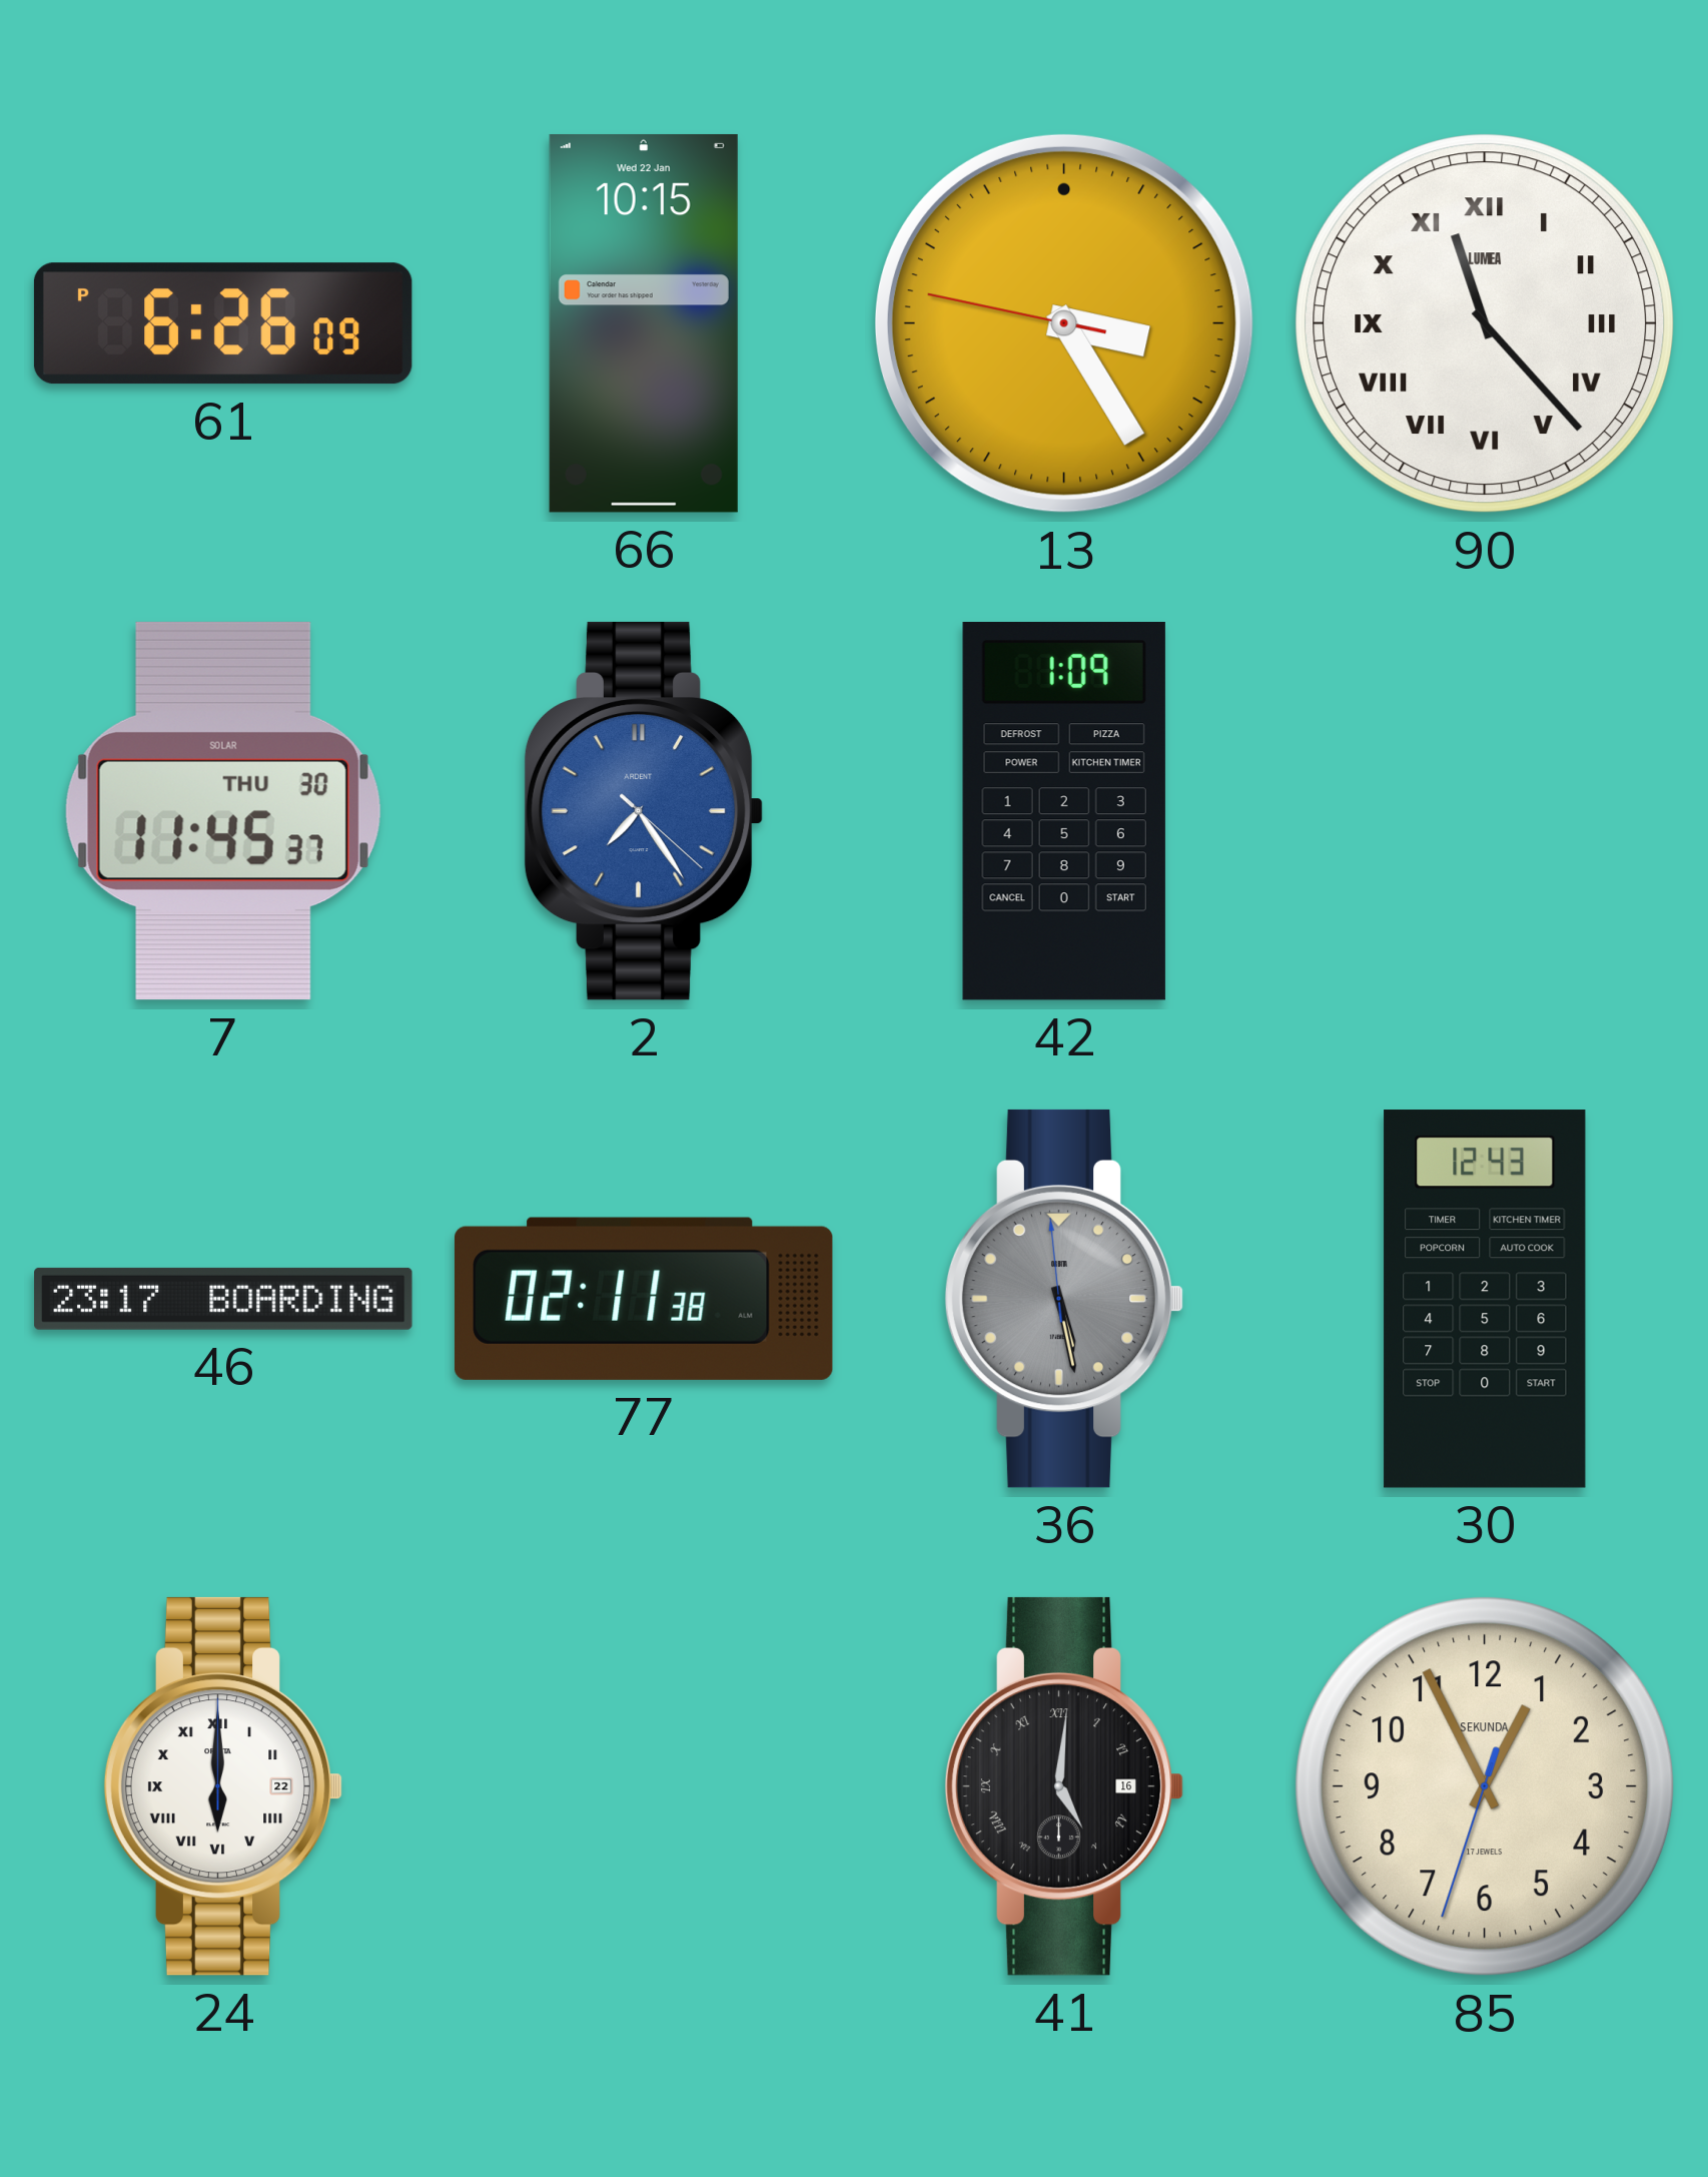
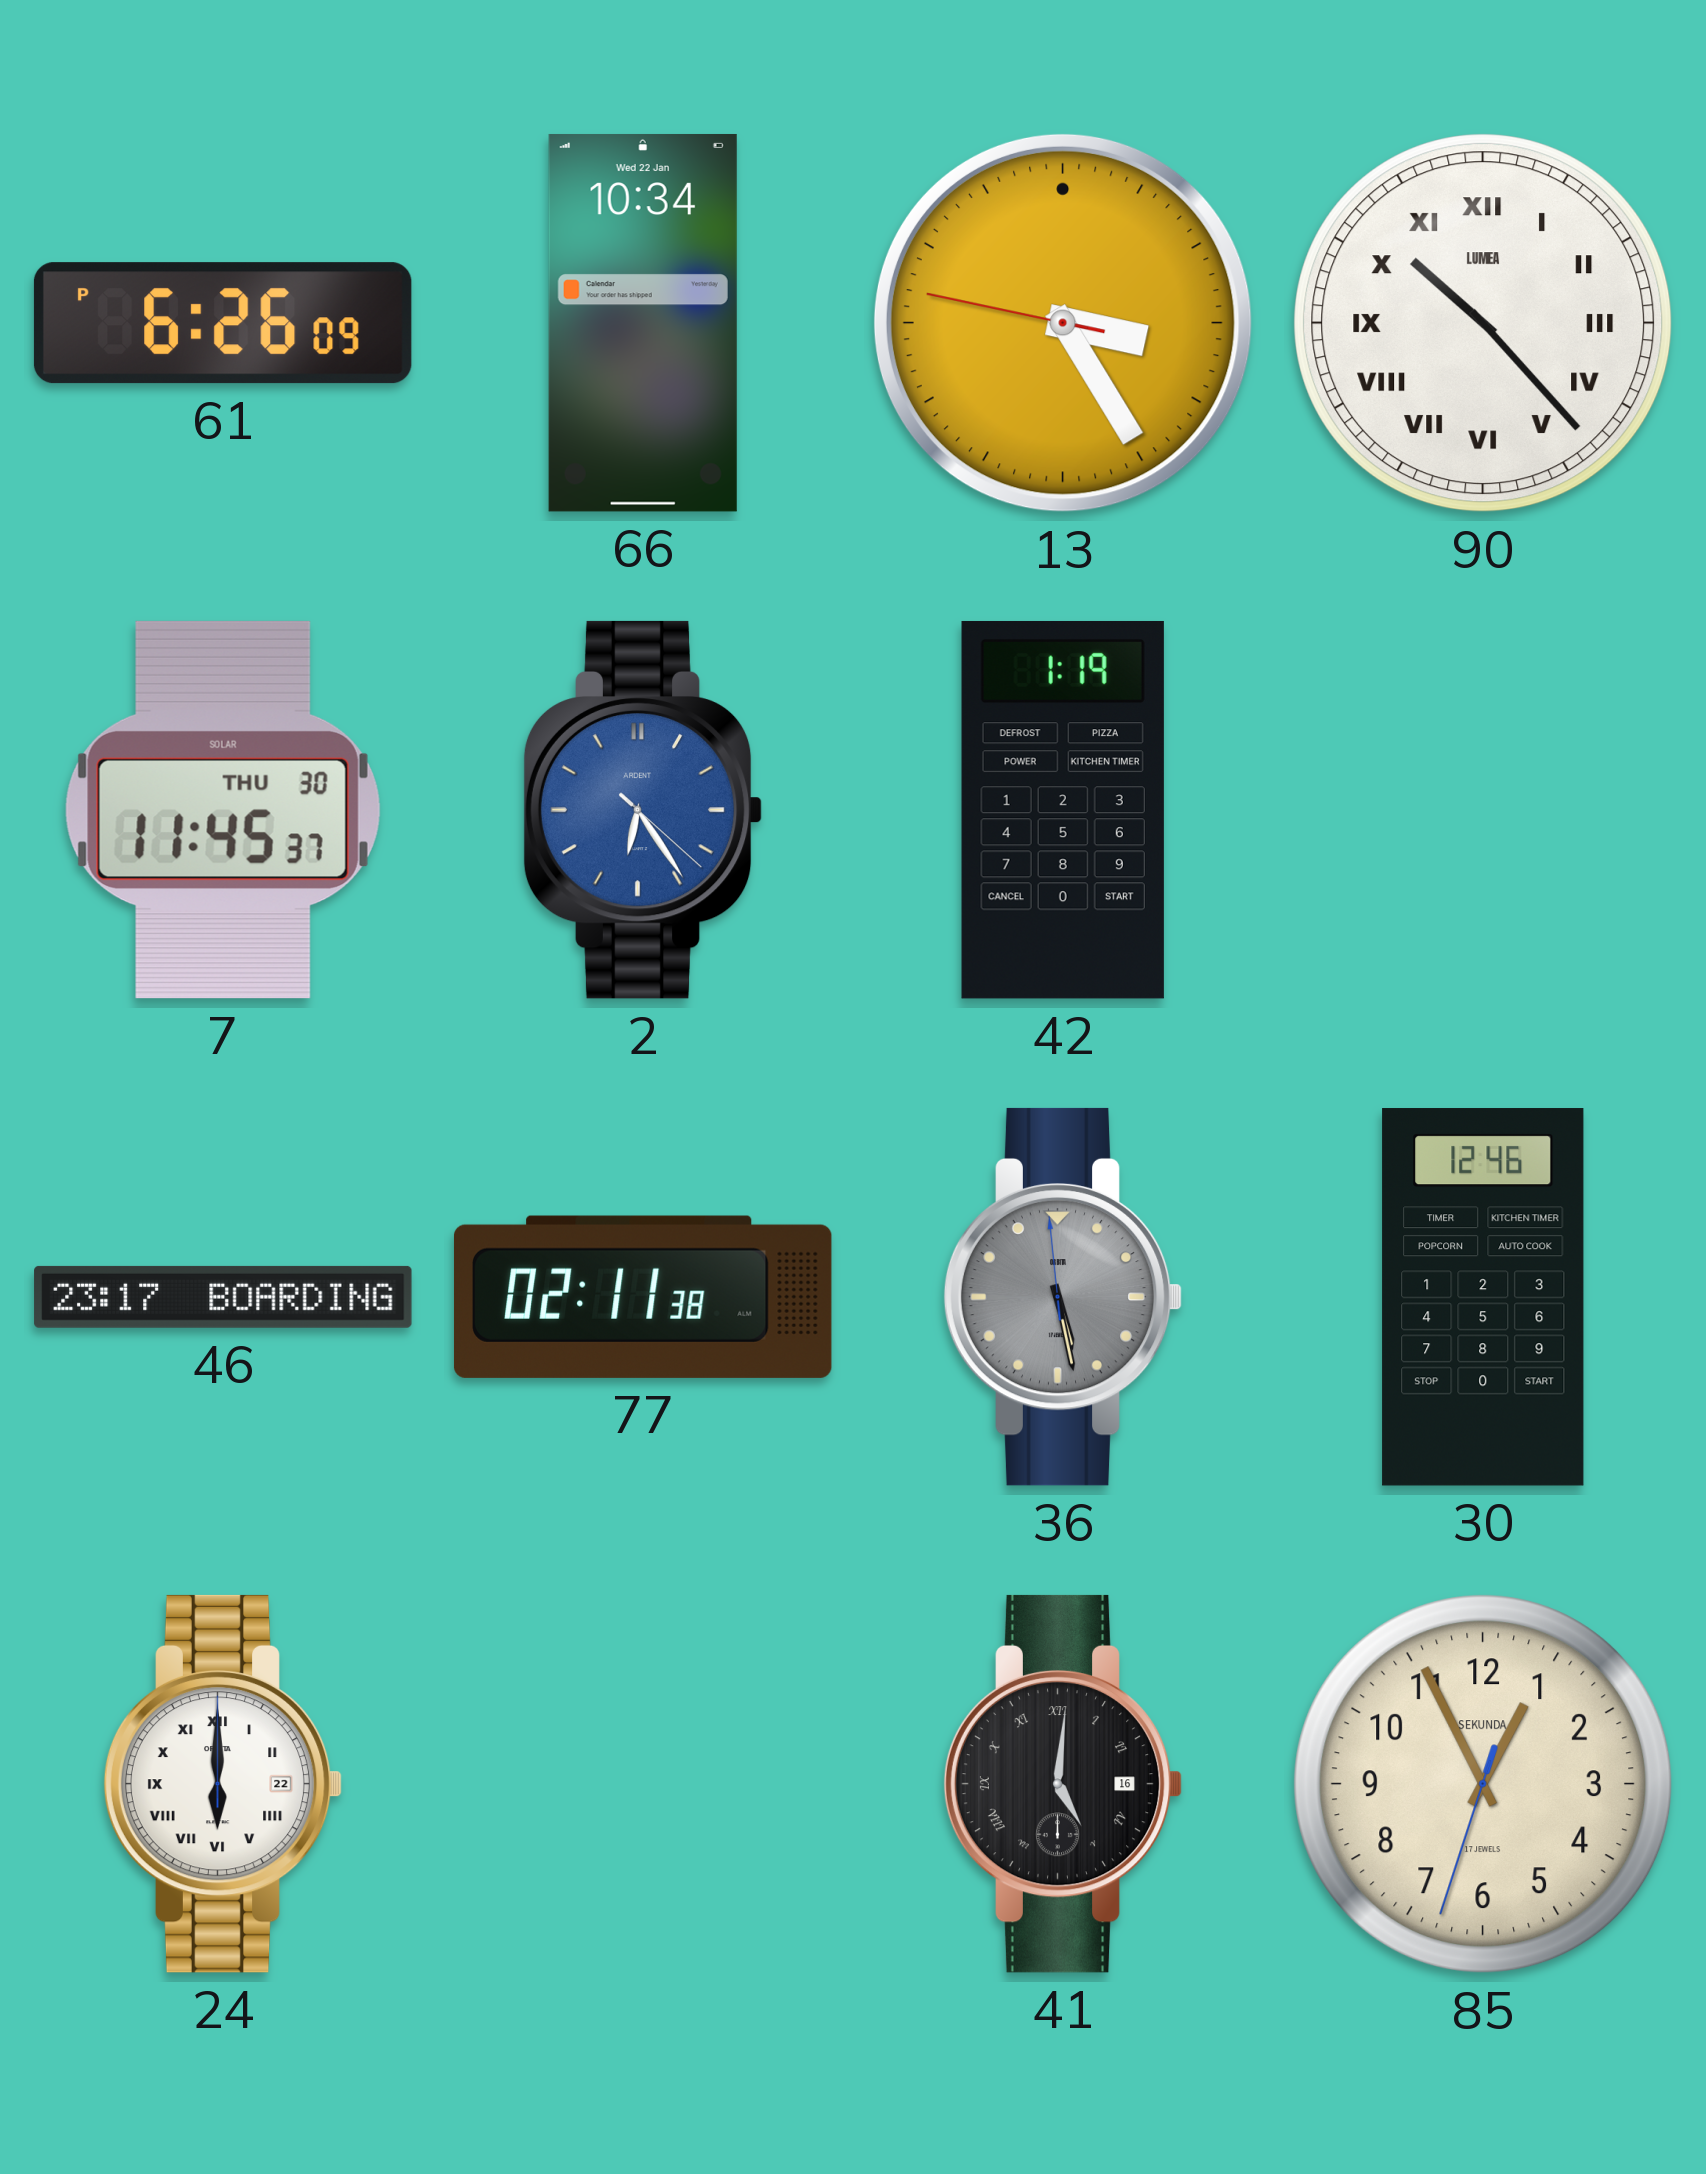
66: 10:15 -> 10:34 (643, 323)
90: 11:23 -> 10:23 (1483, 323)
2: 7:24 -> 6:24 (643, 810)
42: 1:09 -> 1:19 (1063, 810)
30: 12:43 -> 12:46 (1483, 1297)
